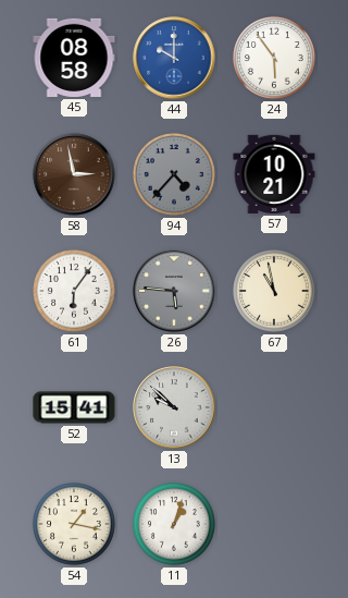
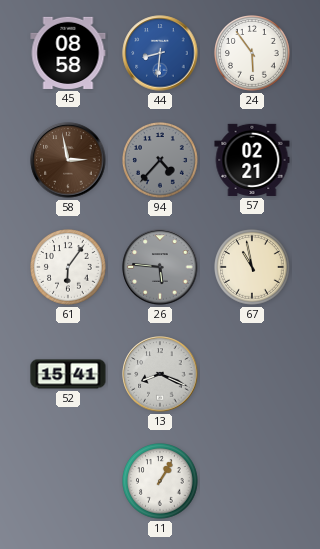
44: 10:00 -> 8:31 (160, 53)
57: 10:21 -> 02:21 (252, 160)
13: 9:52 -> 8:19 (160, 374)
54: 1:17 -> none (75, 525)
11: 1:03 -> 1:05 (161, 482)
